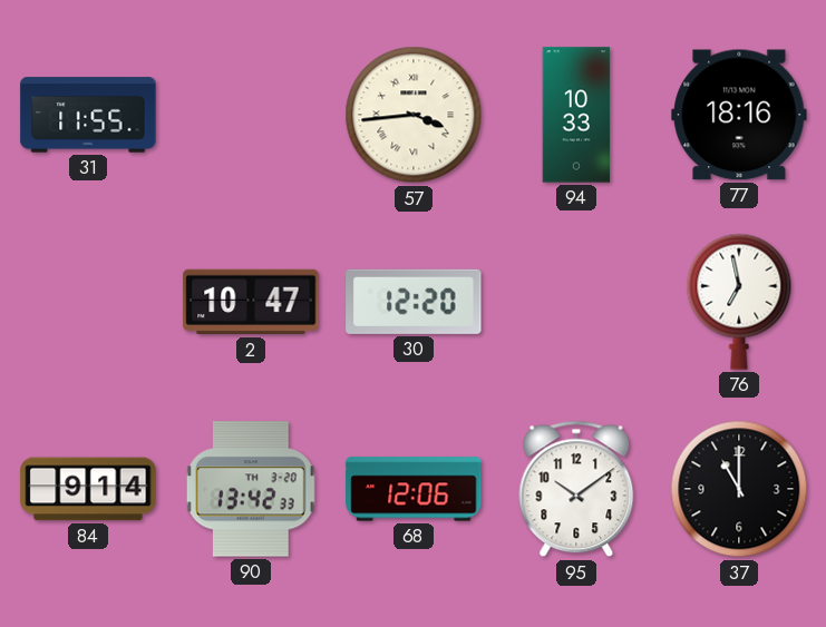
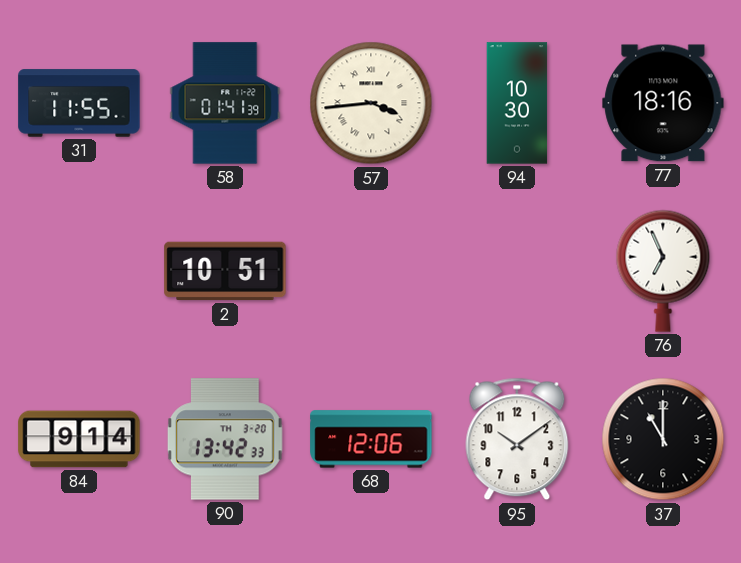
58: none -> 01:41 (225, 103)
94: 10:33 -> 10:30 (517, 103)
2: 10:47 -> 10:51 (225, 271)
30: 12:20 -> none (414, 302)
76: 6:58 -> 6:56 (663, 271)
